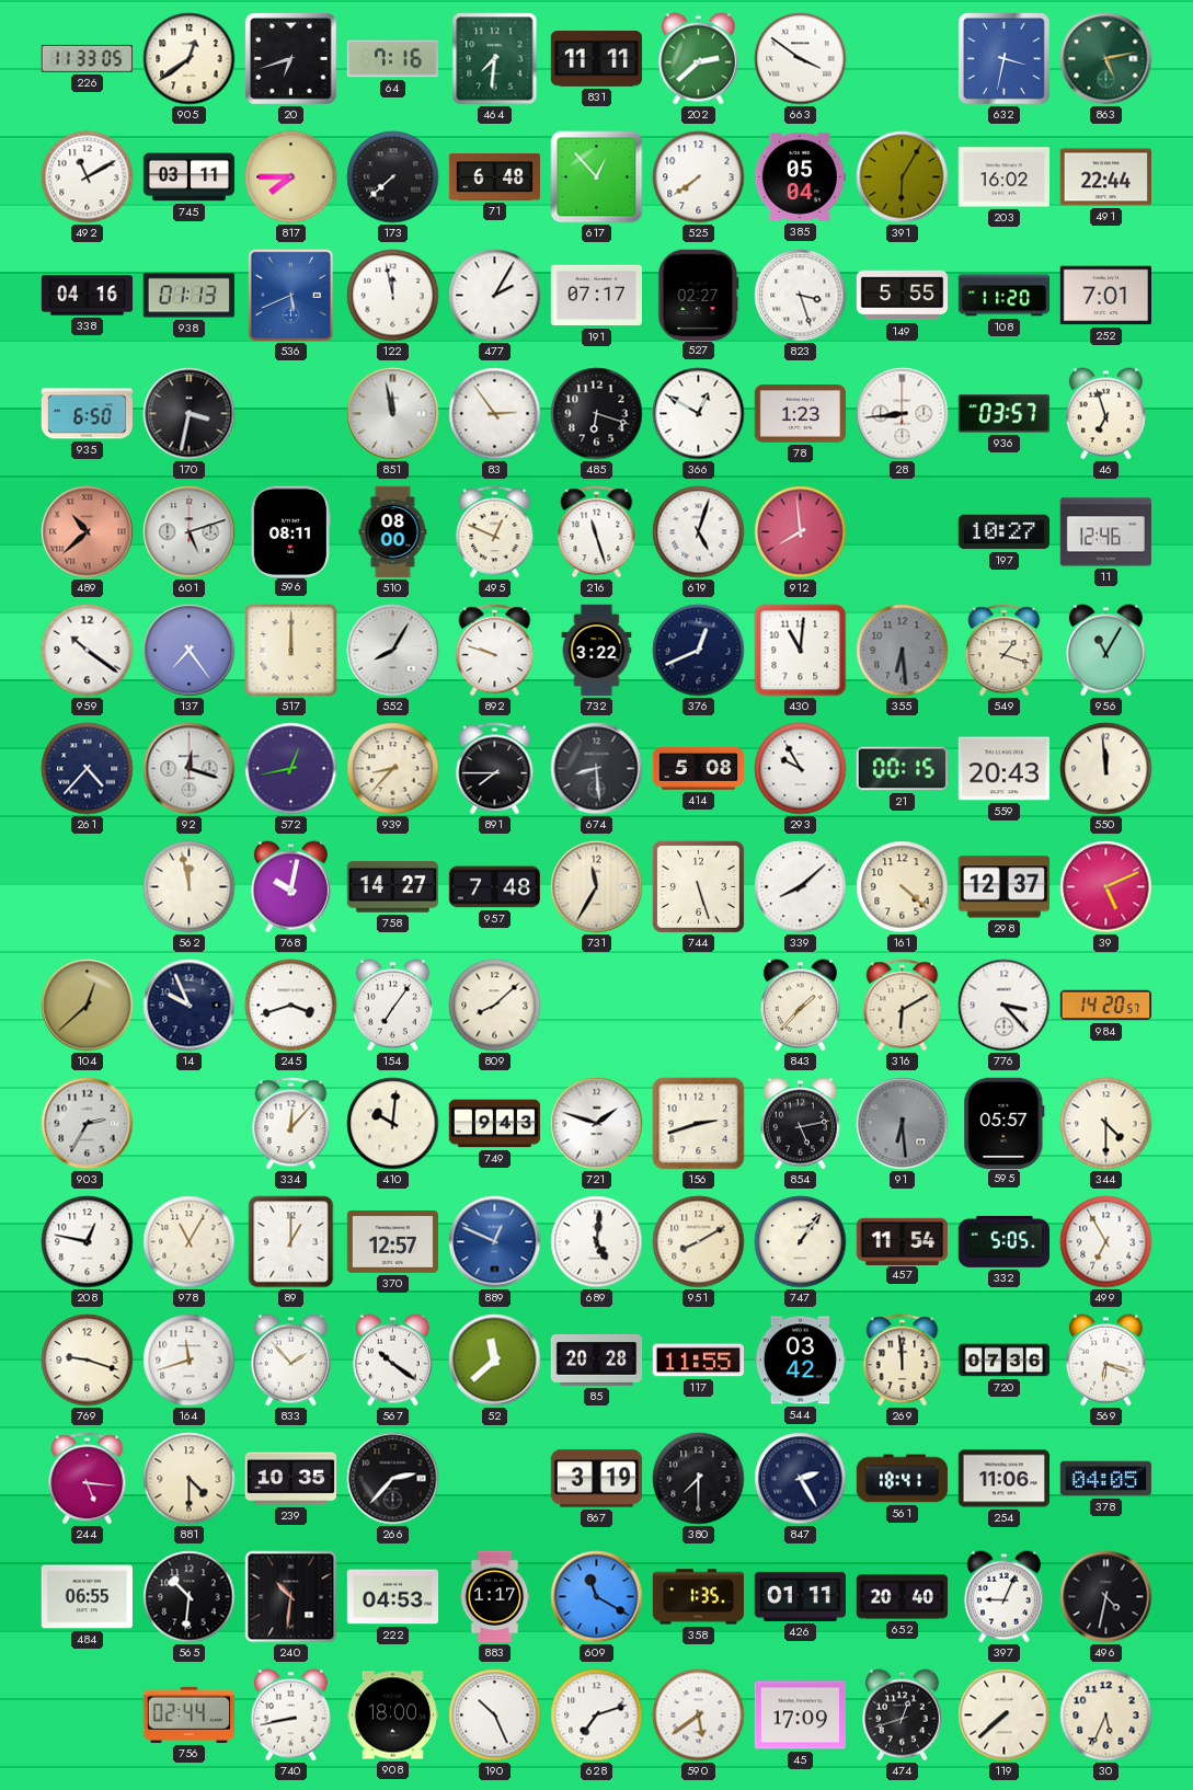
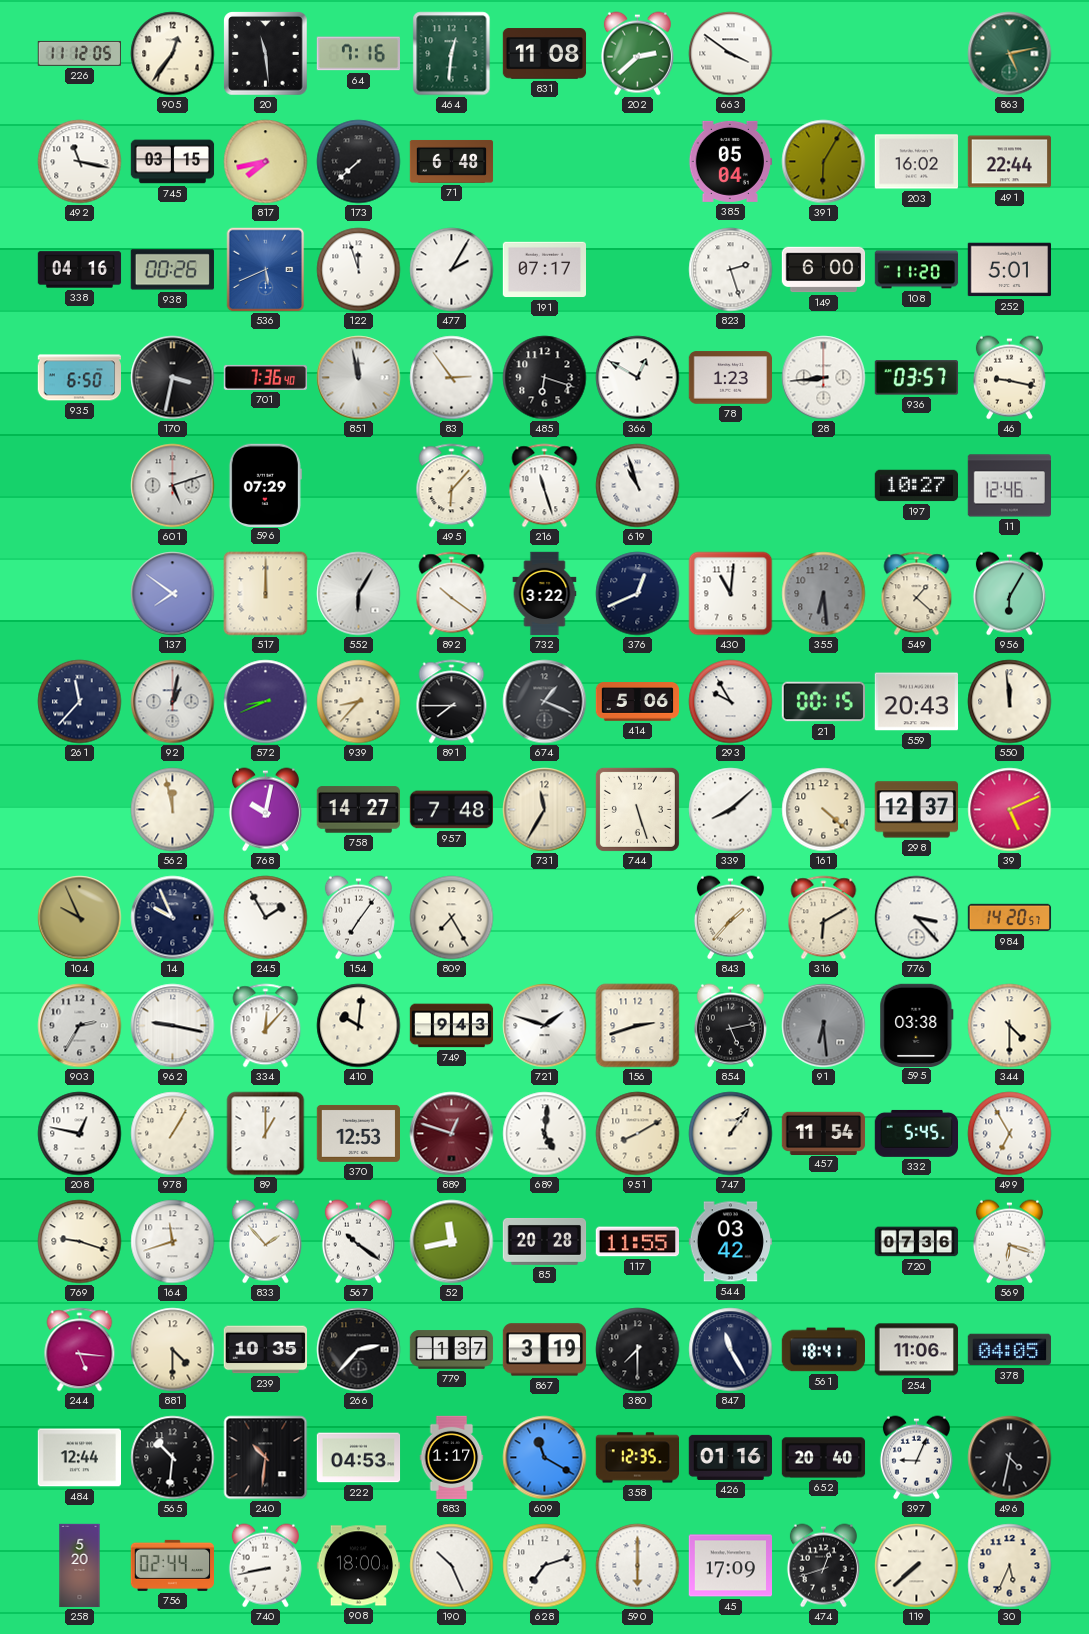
226: 11:33 -> 11:12 (79, 53)
905: 12:39 -> 12:36 (173, 54)
20: 6:42 -> 11:29 (266, 54)
464: 7:31 -> 12:31 (452, 54)
831: 11:11 -> 11:08 (545, 54)
632: 3:32 -> none (1005, 59)
492: 11:10 -> 11:17 (80, 162)
745: 03:11 -> 03:15 (173, 162)
817: 7:45 -> 7:43 (266, 162)
617: 12:53 -> none (597, 177)
525: 7:39 -> none (699, 177)
938: 01:13 -> 00:26 (172, 270)
122: 11:58 -> 11:57 (359, 270)
527: 02:27 -> none (699, 295)
823: 3:27 -> 2:27 (731, 270)
149: 5:55 -> 6:00 (824, 270)
252: 7:01 -> 5:01 (1009, 270)
701: none -> 7:36 (266, 377)
46: 6:57 -> 9:17 (1009, 378)
489: 10:38 -> none (88, 532)
596: 08:11 -> 07:29 (265, 485)
510: 08:00 -> none (393, 532)
495: 12:49 -> 6:07 (452, 486)
619: 5:03 -> 10:57 (638, 486)
912: 7:59 -> none (801, 532)
959: 10:21 -> none (88, 651)
137: 7:24 -> 7:51 (173, 594)
552: 8:05 -> 6:05 (359, 594)
892: 9:48 -> 10:21 (452, 594)
549: 1:18 -> 1:22 (917, 594)
956: 11:05 -> 6:05 (1009, 594)
261: 4:37 -> 11:37 (80, 702)
92: 12:18 -> 1:02 (173, 702)
572: 12:43 -> 8:41 (266, 702)
674: 8:29 -> 1:19 (545, 702)
414: 5:08 -> 5:06 (638, 702)
104: 12:38 -> 9:56 (80, 918)
245: 3:42 -> 1:55 (266, 918)
809: 8:08 -> 7:25 (452, 918)
962: none -> 9:17 (173, 1026)
595: 05:57 -> 03:38 (917, 1025)
978: 11:05 -> 1:05 (173, 1134)
370: 12:57 -> 12:53 (359, 1133)
889: 12:49 -> 12:48 (452, 1134)
889 dial: blue -> burgundy (452, 1134)
332: 5:05 -> 5:45 (916, 1133)
52: 11:38 -> 11:43 (452, 1242)
269: 11:59 -> none (903, 1361)
779: none -> 1:37 (452, 1350)
847: 2:25 -> 11:25 (731, 1350)
484: 06:55 -> 12:44 (79, 1458)
358: 1:35 -> 12:35 (637, 1458)
426: 01:11 -> 01:16 (730, 1457)
258: none -> 5:20 (80, 1566)
590: 5:39 -> 6:00 (638, 1566)
